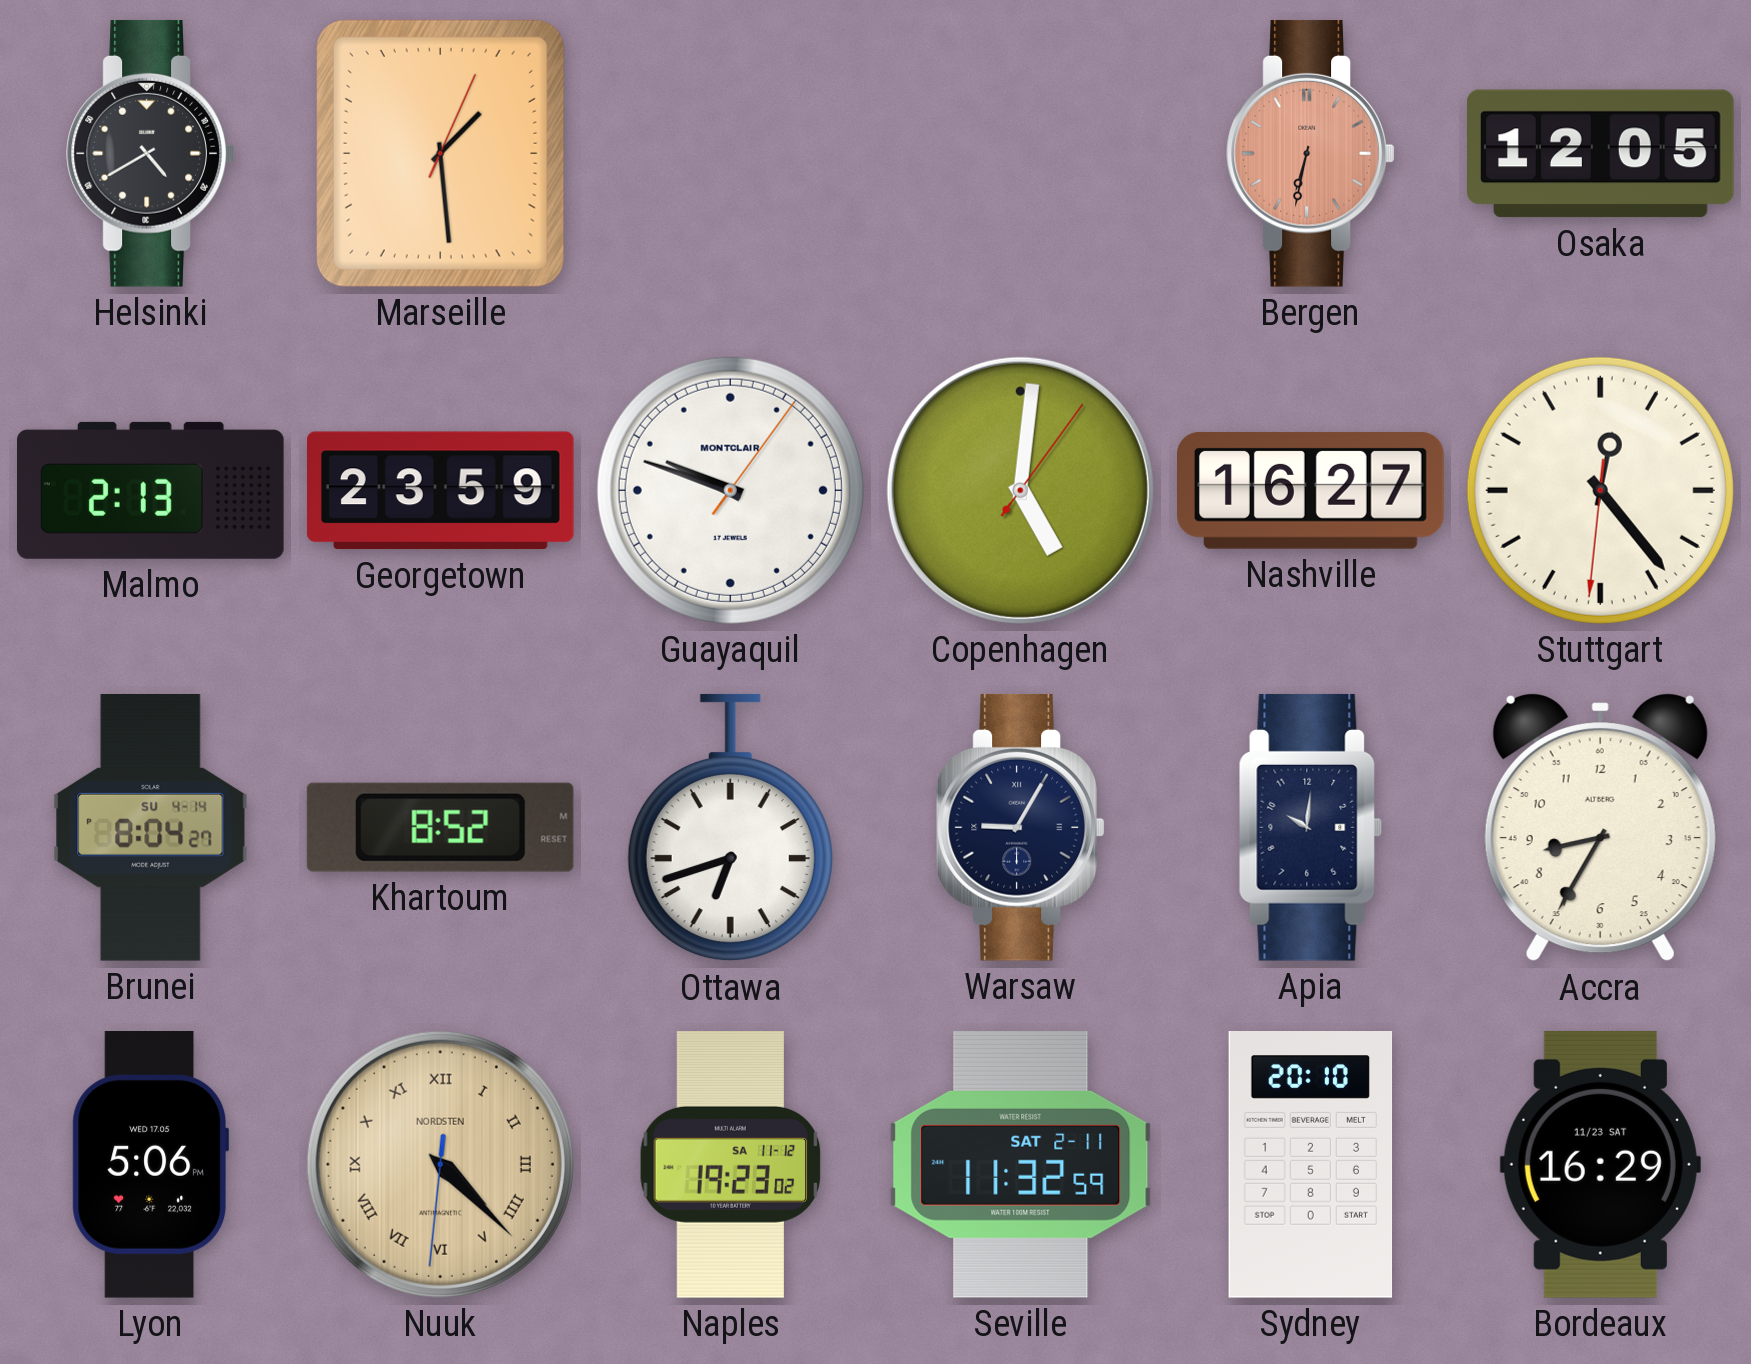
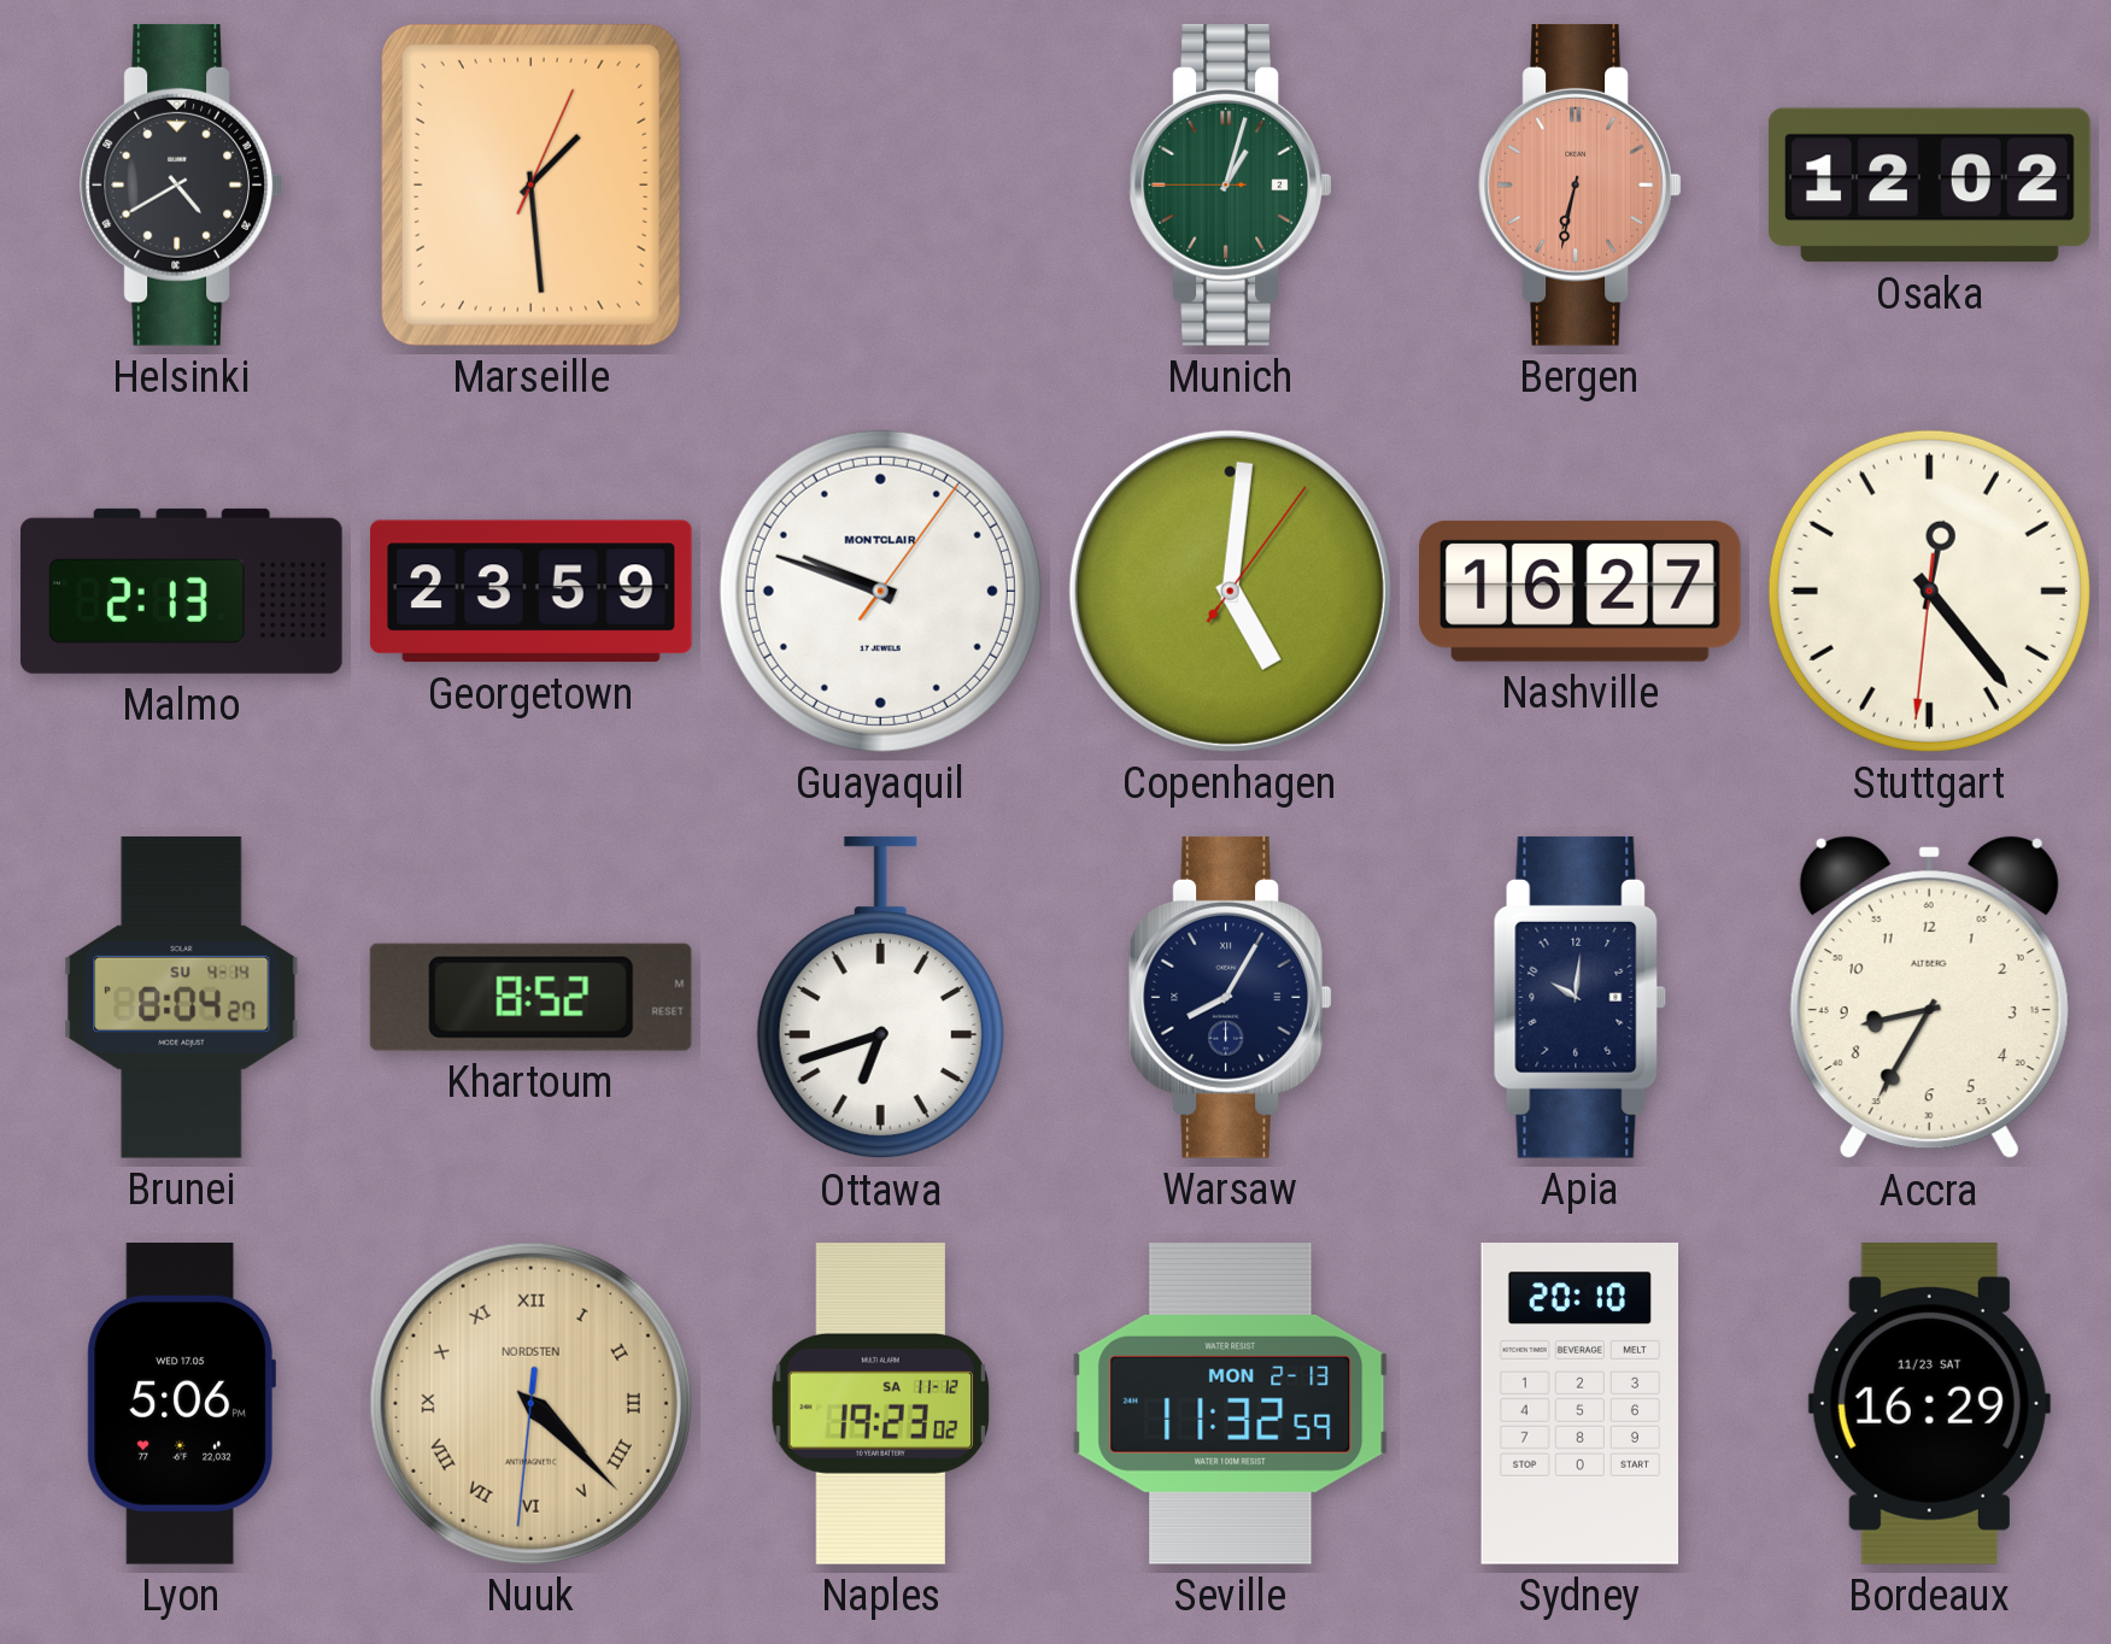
Munich: none -> 1:02 (1231, 184)
Osaka: 12:05 -> 12:02 (1930, 186)
Warsaw: 9:05 -> 8:05 (1231, 997)
Seville date: SAT 2-11 -> MON 2-13 (1231, 1403)
